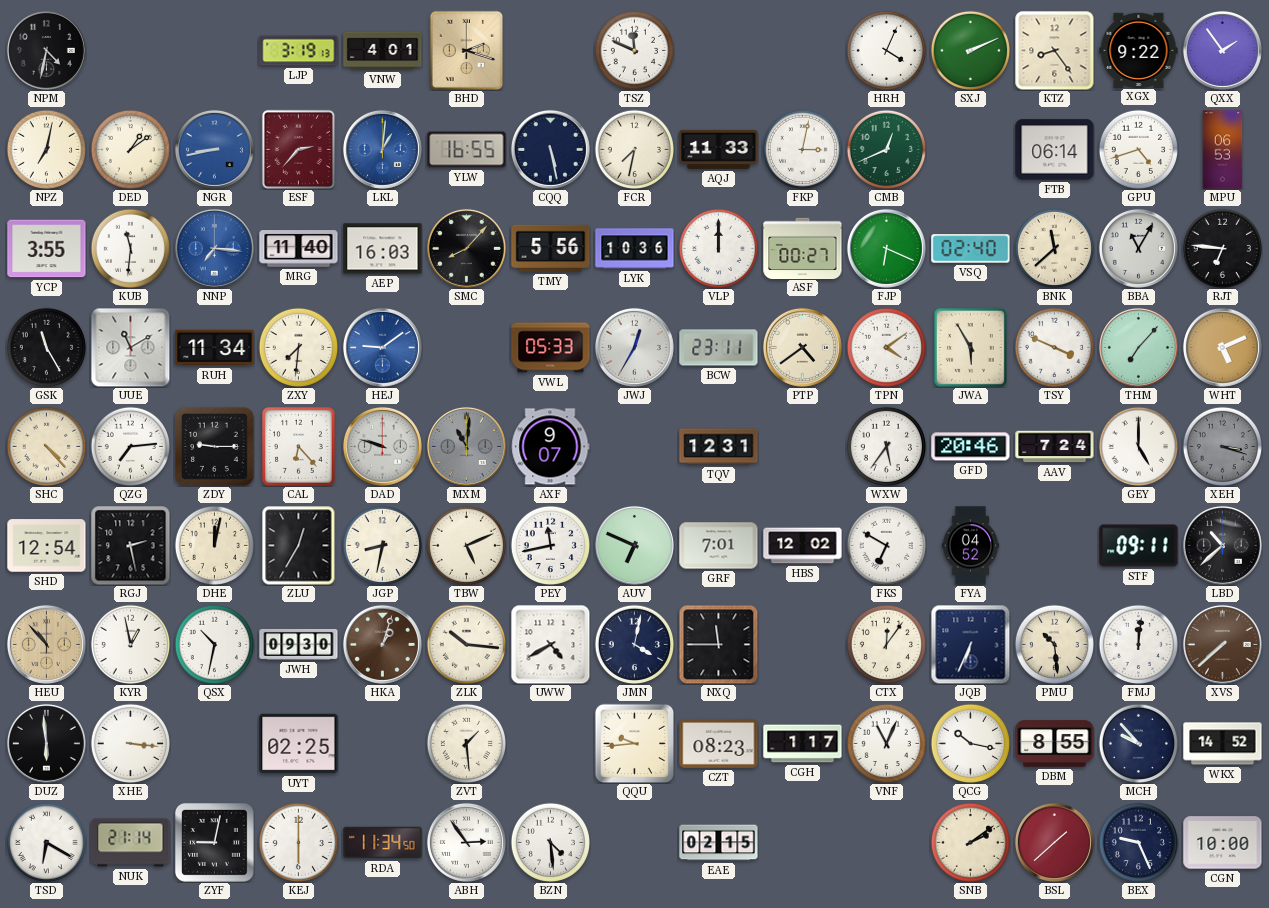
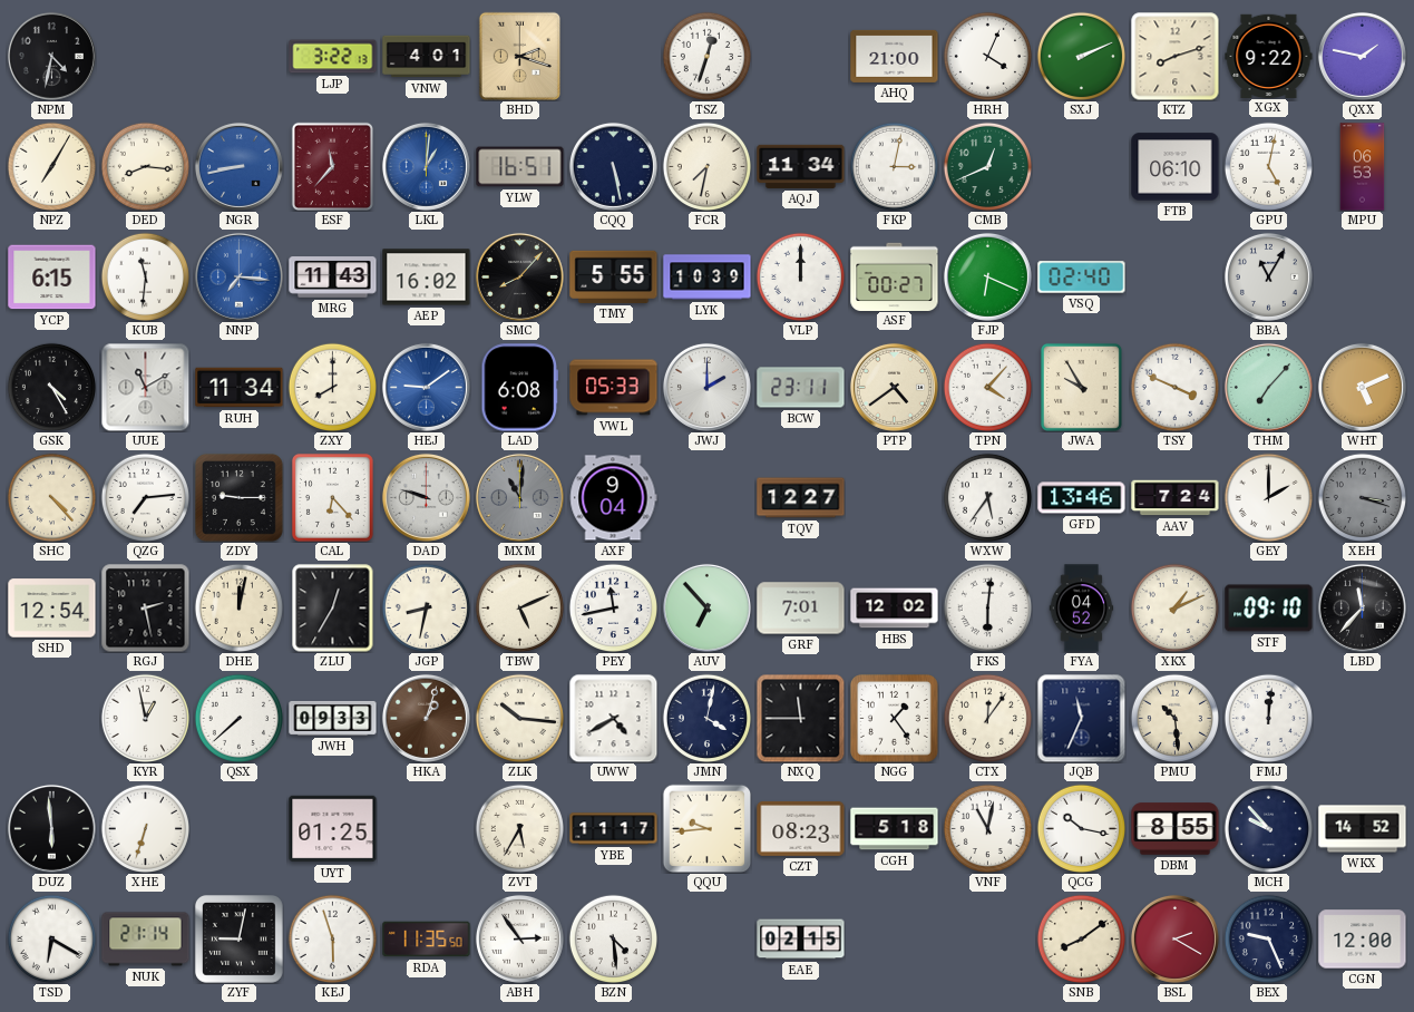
LJP: 3:19 -> 3:22 (333, 57)
TSZ: 11:49 -> 12:33 (706, 56)
AHQ: none -> 21:00 (895, 56)
KTZ: 8:24 -> 8:12 (1176, 57)
QXX: 1:54 -> 1:47 (1362, 56)
NPZ: 7:02 -> 7:05 (51, 166)
DED: 1:09 -> 8:16 (145, 166)
ESF: 2:37 -> 11:37 (332, 166)
YLW: 16:55 -> 16:51 (520, 167)
AQJ: 11:33 -> 11:34 (801, 166)
FTB: 06:14 -> 06:10 (1176, 167)
GPU: 4:42 -> 5:02 (1268, 166)
YCP: 3:55 -> 6:15 (52, 278)
MRG: 11:40 -> 11:43 (333, 278)
AEP: 16:03 -> 16:02 (427, 278)
TMY: 5:56 -> 5:55 (614, 276)
LYK: 10:36 -> 10:39 (708, 278)
BNK: 11:38 -> none (1054, 248)
RJT: 6:46 -> none (1222, 248)
GSK: 11:25 -> 4:25 (51, 387)
ZXY: 7:31 -> 8:00 (332, 387)
LAD: none -> 6:08 (520, 388)
JWJ: 12:35 -> 2:00 (706, 387)
TPN: 4:09 -> 4:07 (987, 387)
JWA: 5:55 -> 9:55 (1081, 387)
AXF: 9:07 -> 9:04 (614, 498)
TQV: 12:31 -> 12:27 (801, 498)
GFD: 20:46 -> 13:46 (1082, 498)
GEY: 5:00 -> 2:00 (1268, 497)
AUV: 6:49 -> 6:53 (706, 607)
FKS: 6:50 -> 6:01 (987, 607)
XKX: none -> 1:11 (1174, 607)
STF: 09:11 -> 09:10 (1269, 609)
LBD: 10:38 -> 11:37 (1362, 607)
HEU: 10:53 -> none (46, 644)
QSX: 10:32 -> 7:38 (238, 718)
JWH: 09:30 -> 09:33 (333, 718)
NGG: none -> 1:24 (894, 718)
JQB: 6:34 -> 11:34 (1081, 718)
XVS: 7:38 -> none (1222, 644)
XHE: 3:16 -> 6:33 (145, 828)
UYT: 02:25 -> 01:25 (333, 829)
ZVT: 1:29 -> 5:35 (519, 828)
YBE: none -> 11:17 (614, 829)
CGH: 1:17 -> 5:18 (895, 829)
VNF: 11:04 -> 11:02 (987, 828)
KEJ: 6:00 -> 5:57 (332, 938)
RDA: 11:34 -> 11:35 (427, 940)
SNB: 2:09 -> 8:09 (1081, 938)
BSL: 1:38 -> 2:20 (1174, 938)
CGN: 10:00 -> 12:00 (1363, 940)
